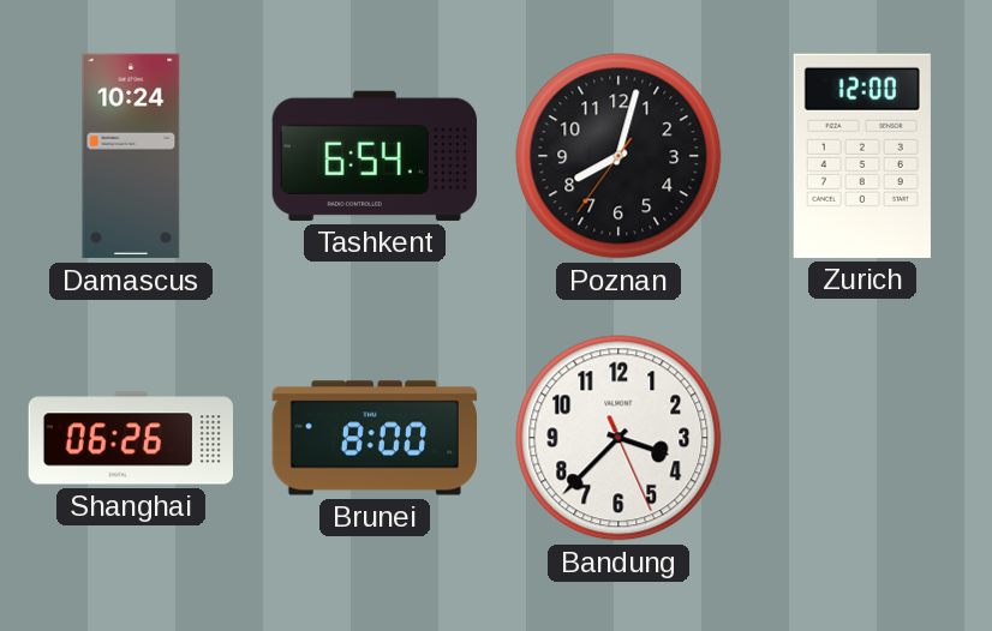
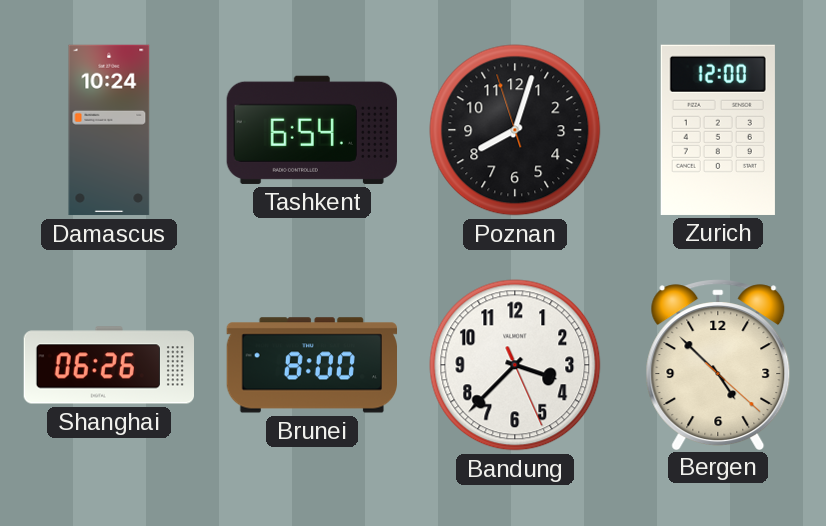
Poznan: 8:02:36 -> 8:02:57 (515, 130)
Bergen: none -> 4:52 (718, 364)
